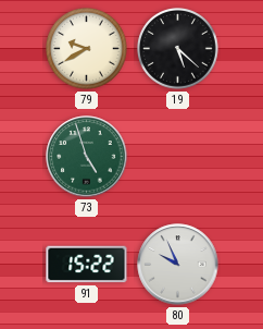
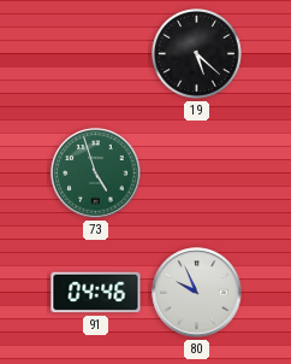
79: 9:40 -> none (87, 49)
91: 15:22 -> 04:46 (96, 293)
